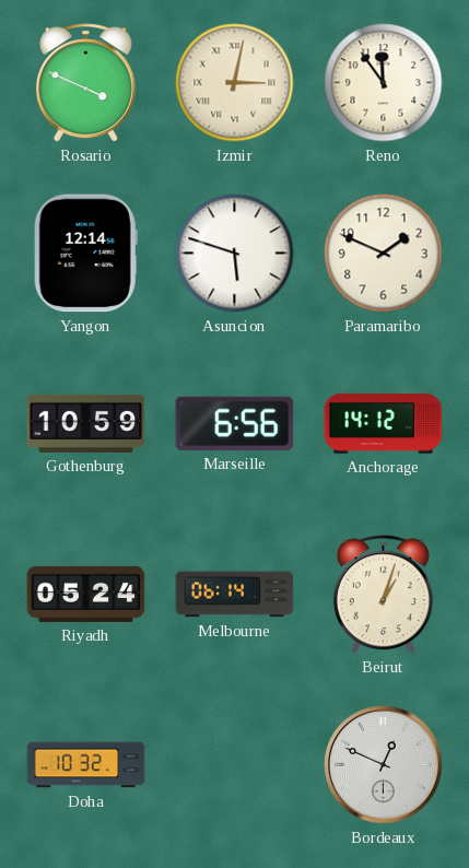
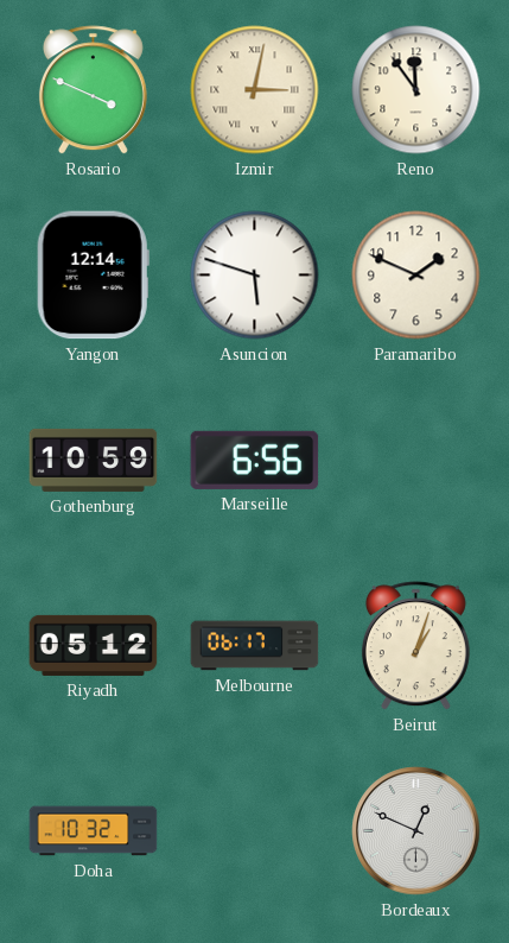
Anchorage: 14:12 -> none (384, 423)
Riyadh: 05:24 -> 05:12 (94, 645)
Melbourne: 06:14 -> 06:17 (255, 646)
